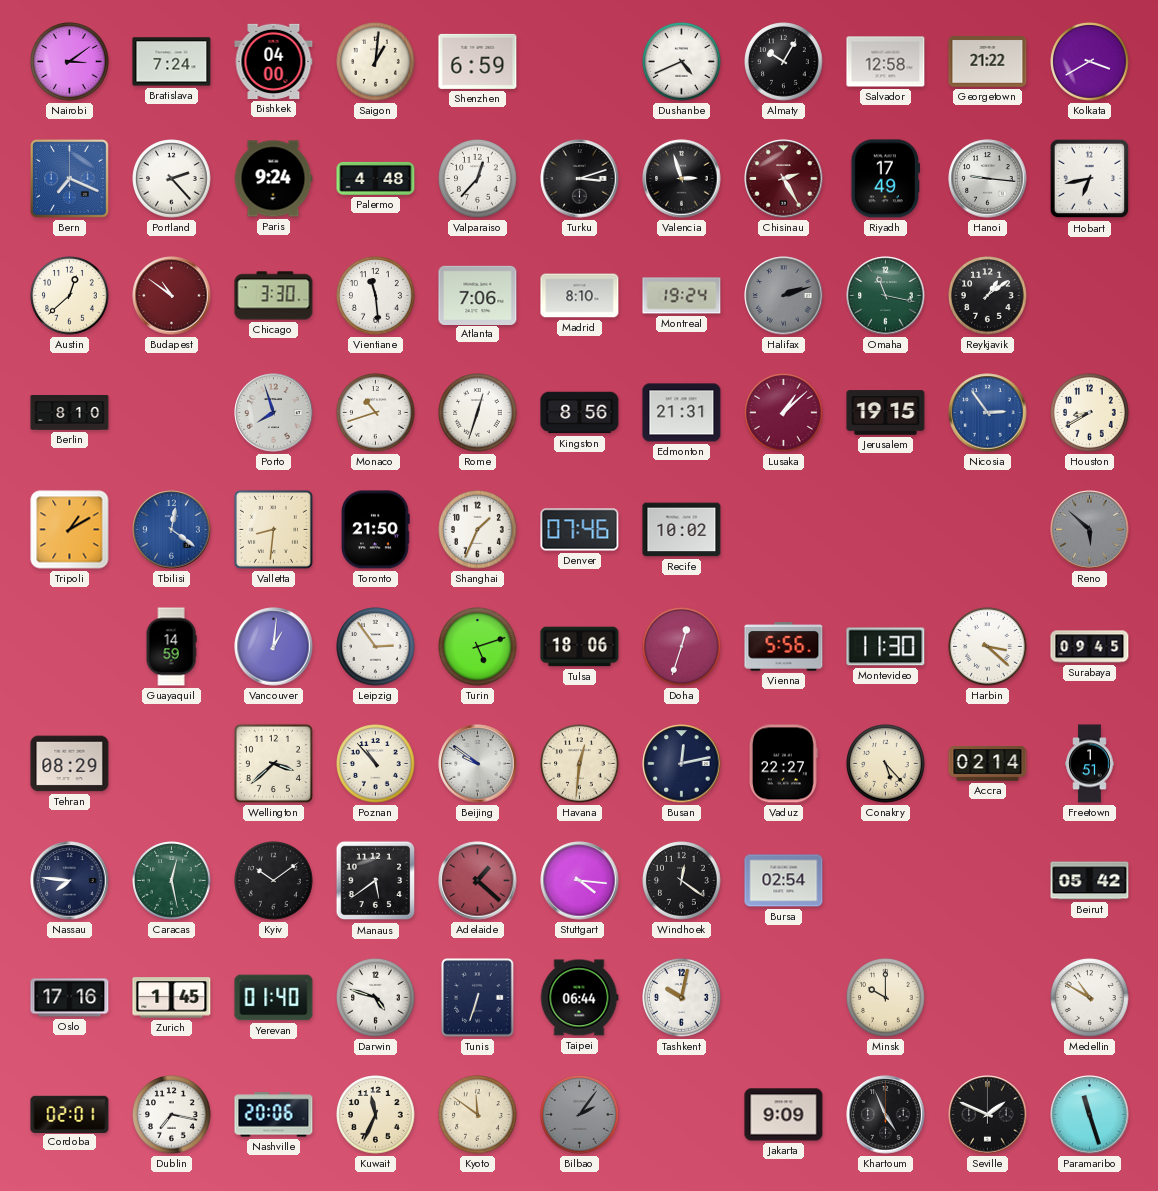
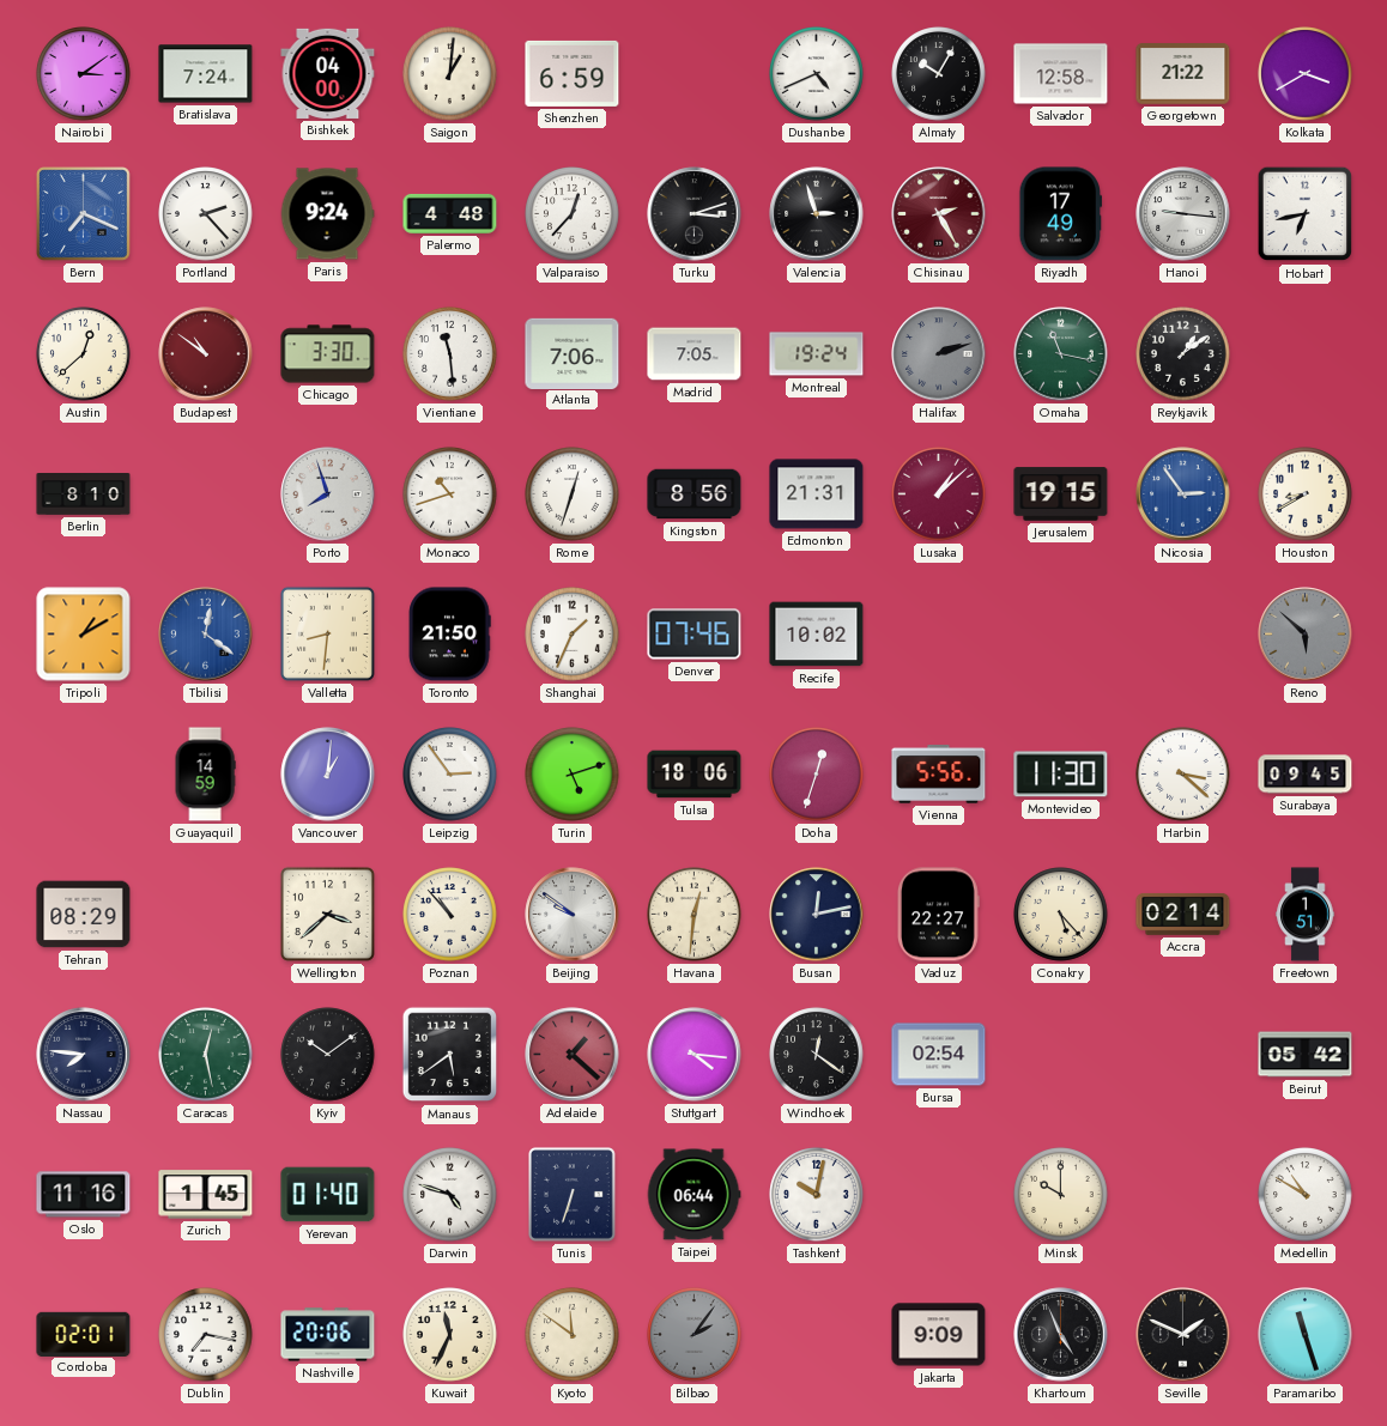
Madrid: 8:10 -> 7:05 (695, 354)
Oslo: 17:16 -> 11:16 (84, 1195)
